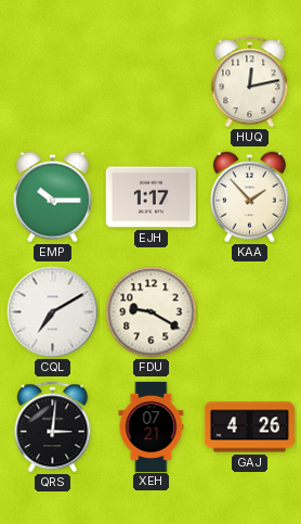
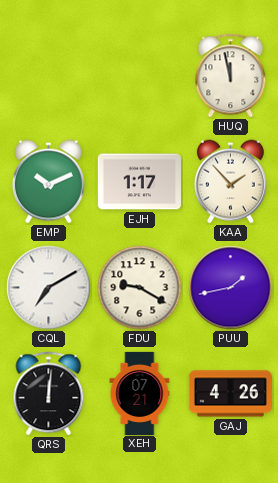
HUQ: 12:13 -> 11:58 (231, 76)
EMP: 10:15 -> 10:11 (48, 182)
PUU: none -> 1:43 (231, 288)
QRS: 3:01 -> 12:01 (49, 394)
